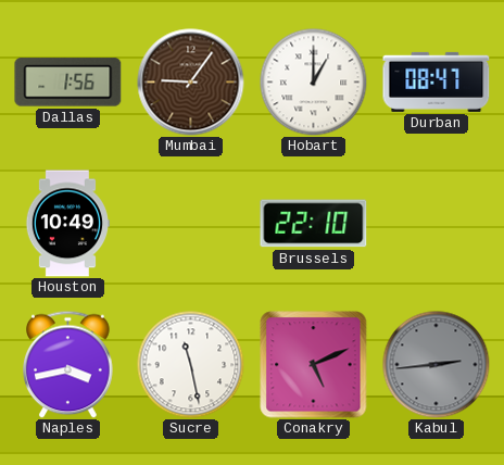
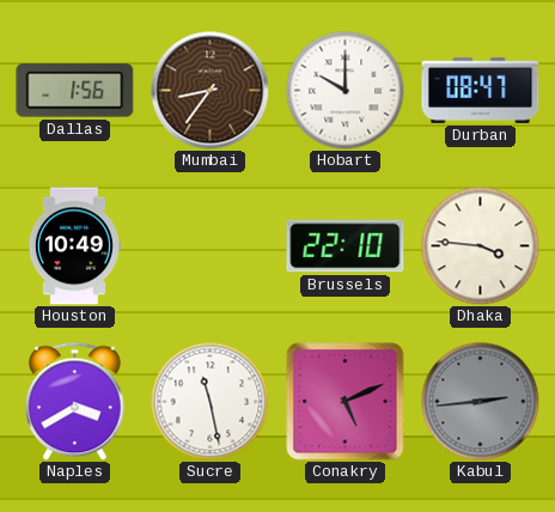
Mumbai: 9:06 -> 8:36 (211, 91)
Hobart: 1:00 -> 10:00 (346, 91)
Dhaka: none -> 3:46 (481, 246)
Naples: 3:43 -> 3:40 (75, 401)
